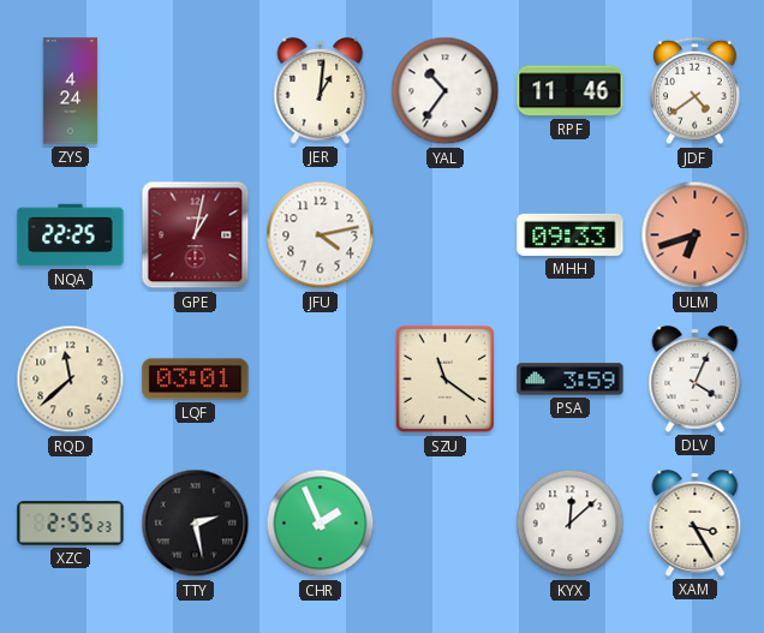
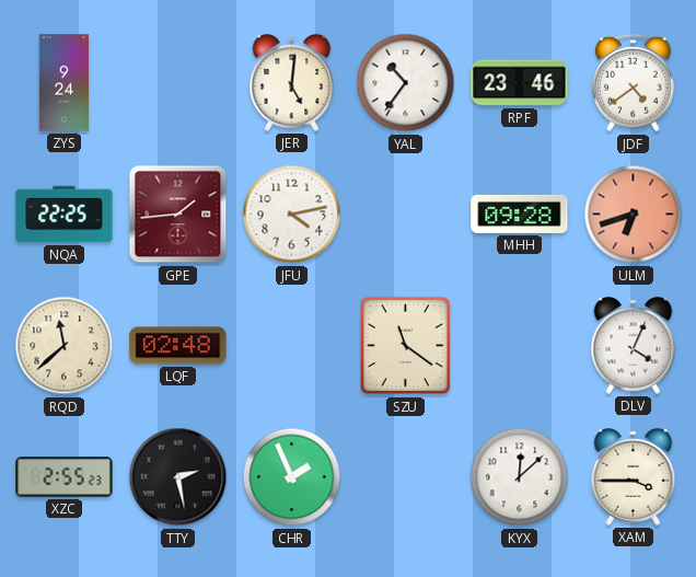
ZYS: 4:24 -> 9:24 (65, 83)
JER: 1:01 -> 5:01 (292, 83)
RPF: 11:46 -> 23:46 (520, 83)
GPE: 1:02 -> 1:44 (178, 215)
MHH: 09:33 -> 09:28 (520, 214)
LQF: 03:01 -> 02:48 (178, 346)
PSA: 3:59 -> none (571, 380)
XAM: 3:25 -> 3:45 (634, 477)
